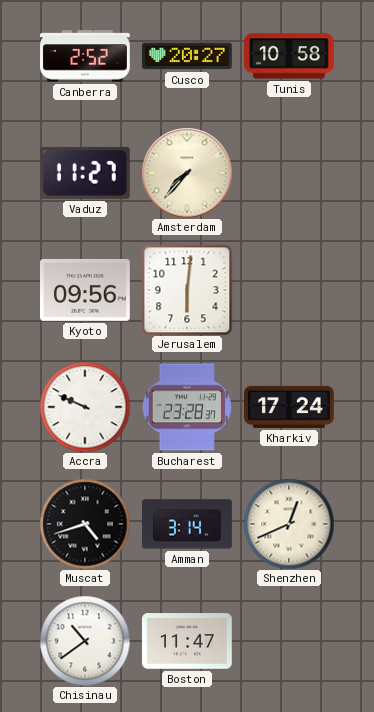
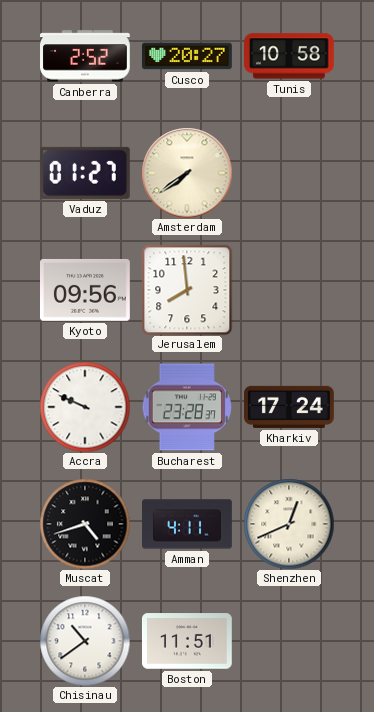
Vaduz: 11:27 -> 01:27 (85, 173)
Amsterdam: 7:37 -> 7:39 (187, 173)
Jerusalem: 6:01 -> 7:59 (187, 290)
Amman: 3:14 -> 4:11 (187, 524)
Boston: 11:47 -> 11:51 (187, 641)
